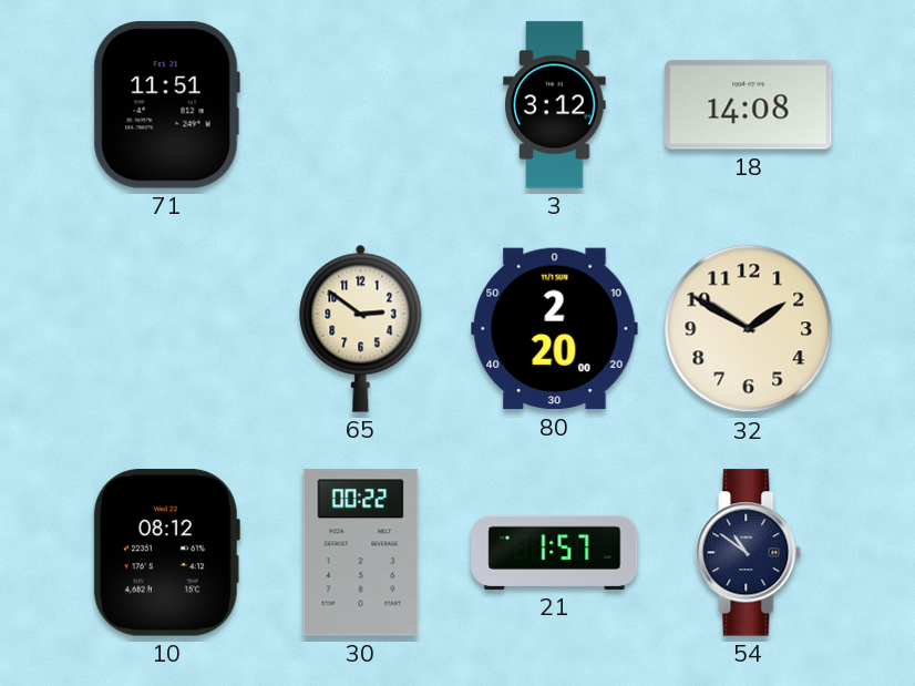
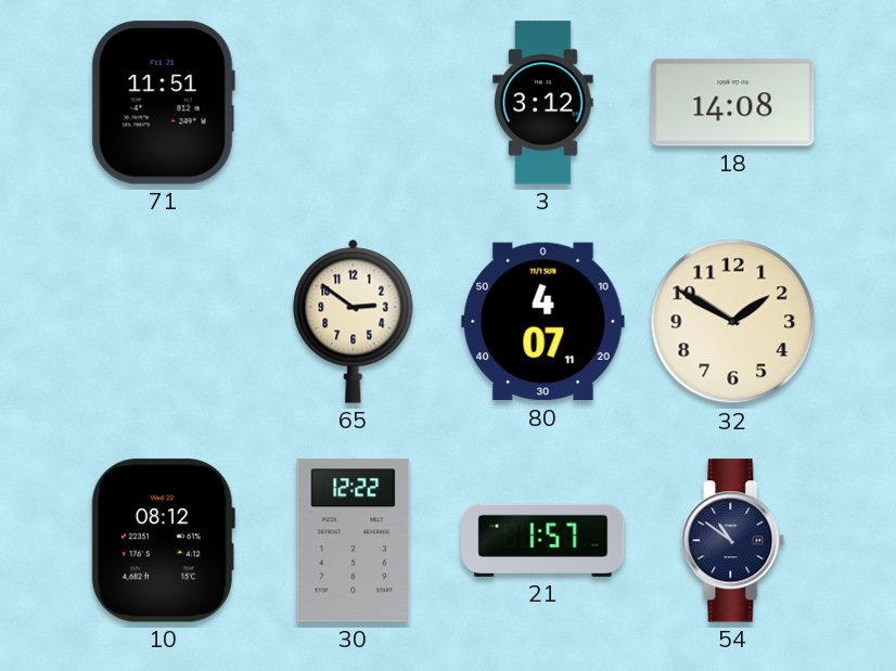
80: 2:20 -> 4:07 (543, 322)
30: 00:22 -> 12:22 (354, 541)
